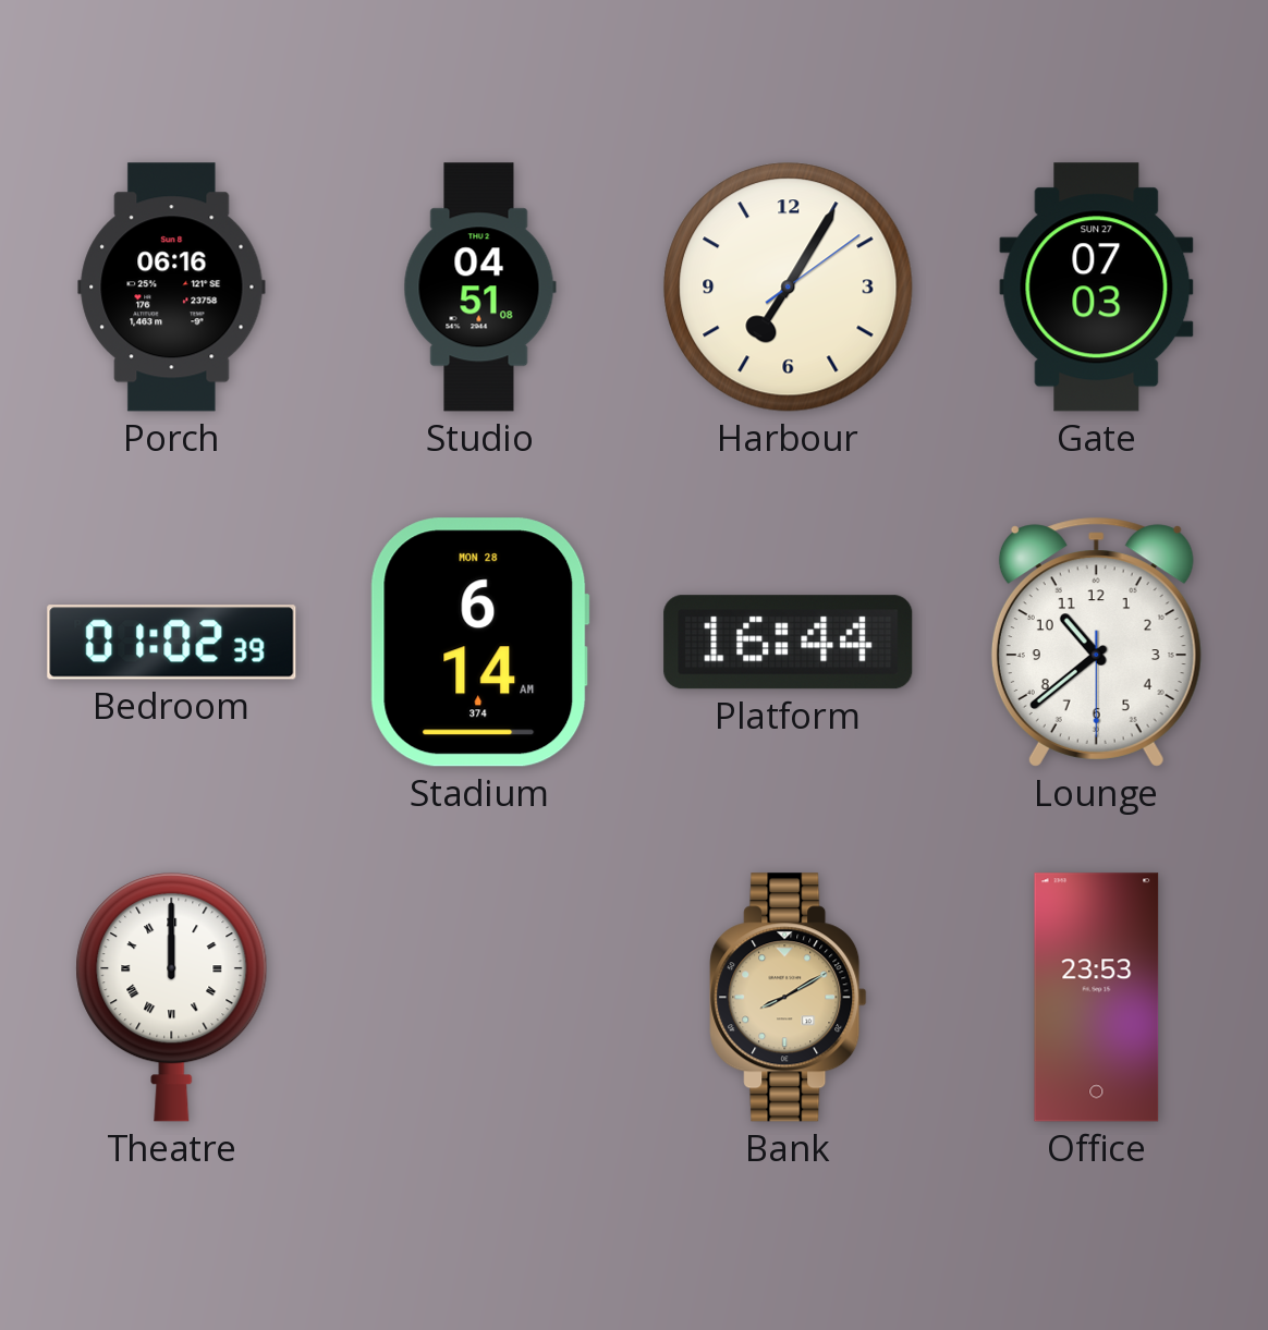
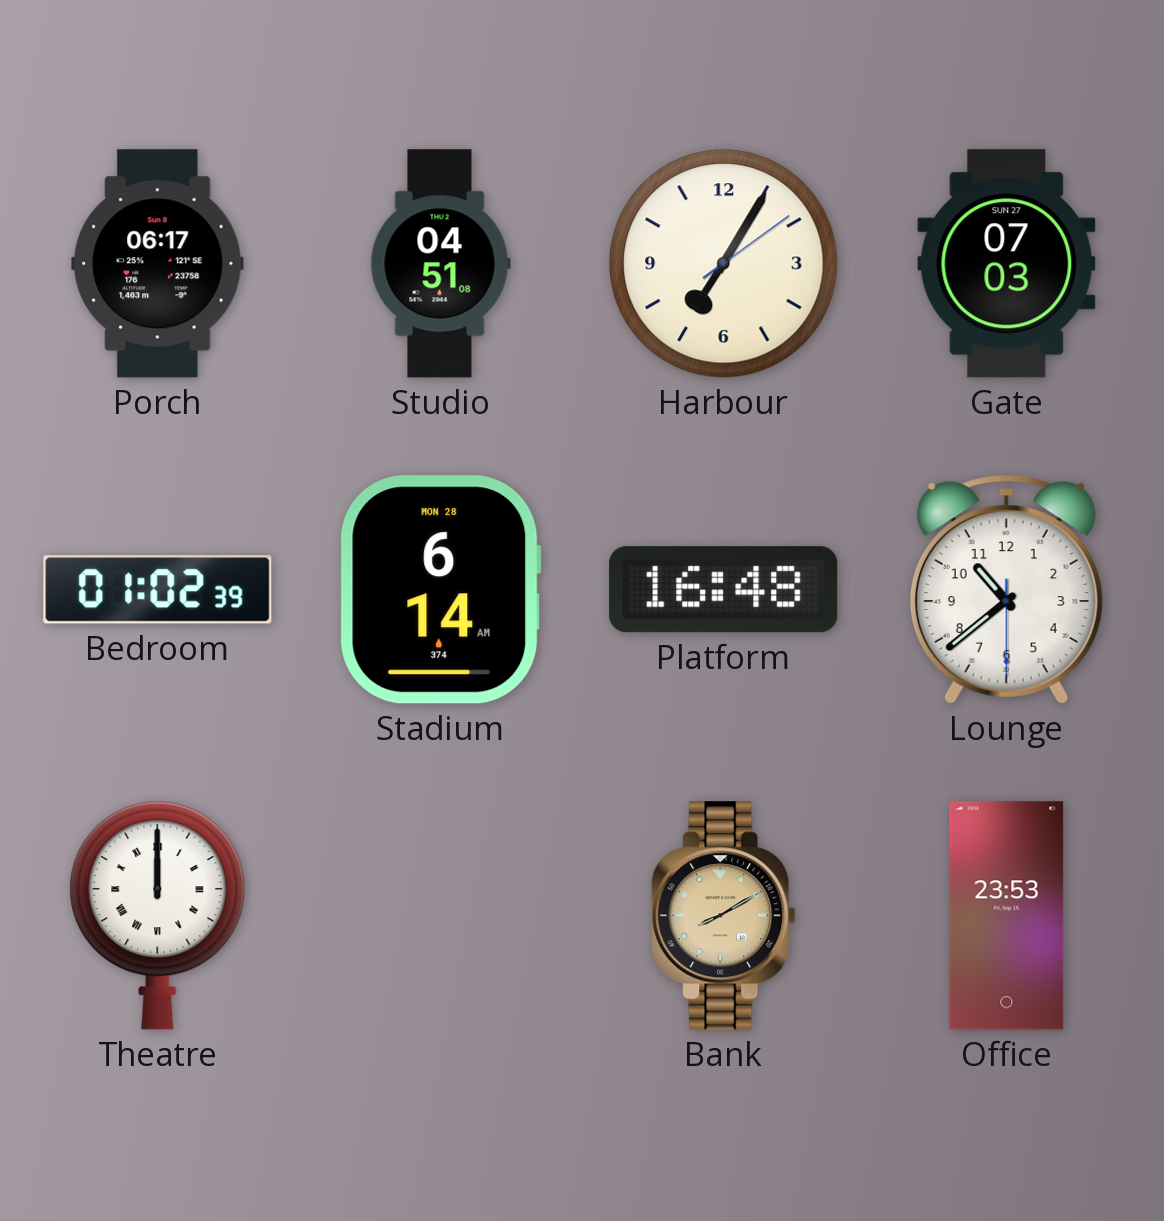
Porch: 06:16 -> 06:17 (158, 264)
Platform: 16:44 -> 16:48 (724, 590)
